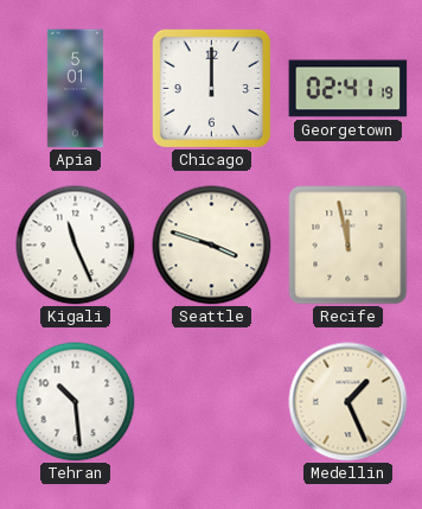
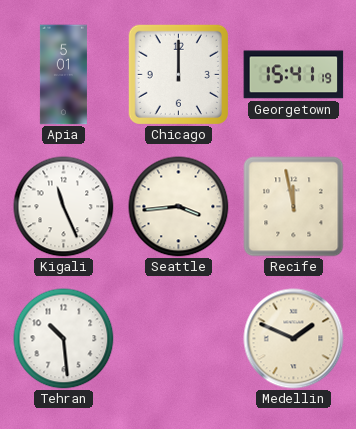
Georgetown: 02:41 -> 15:41 (294, 75)
Seattle: 3:48 -> 3:44 (179, 207)
Medellin: 1:26 -> 1:49 (294, 339)
